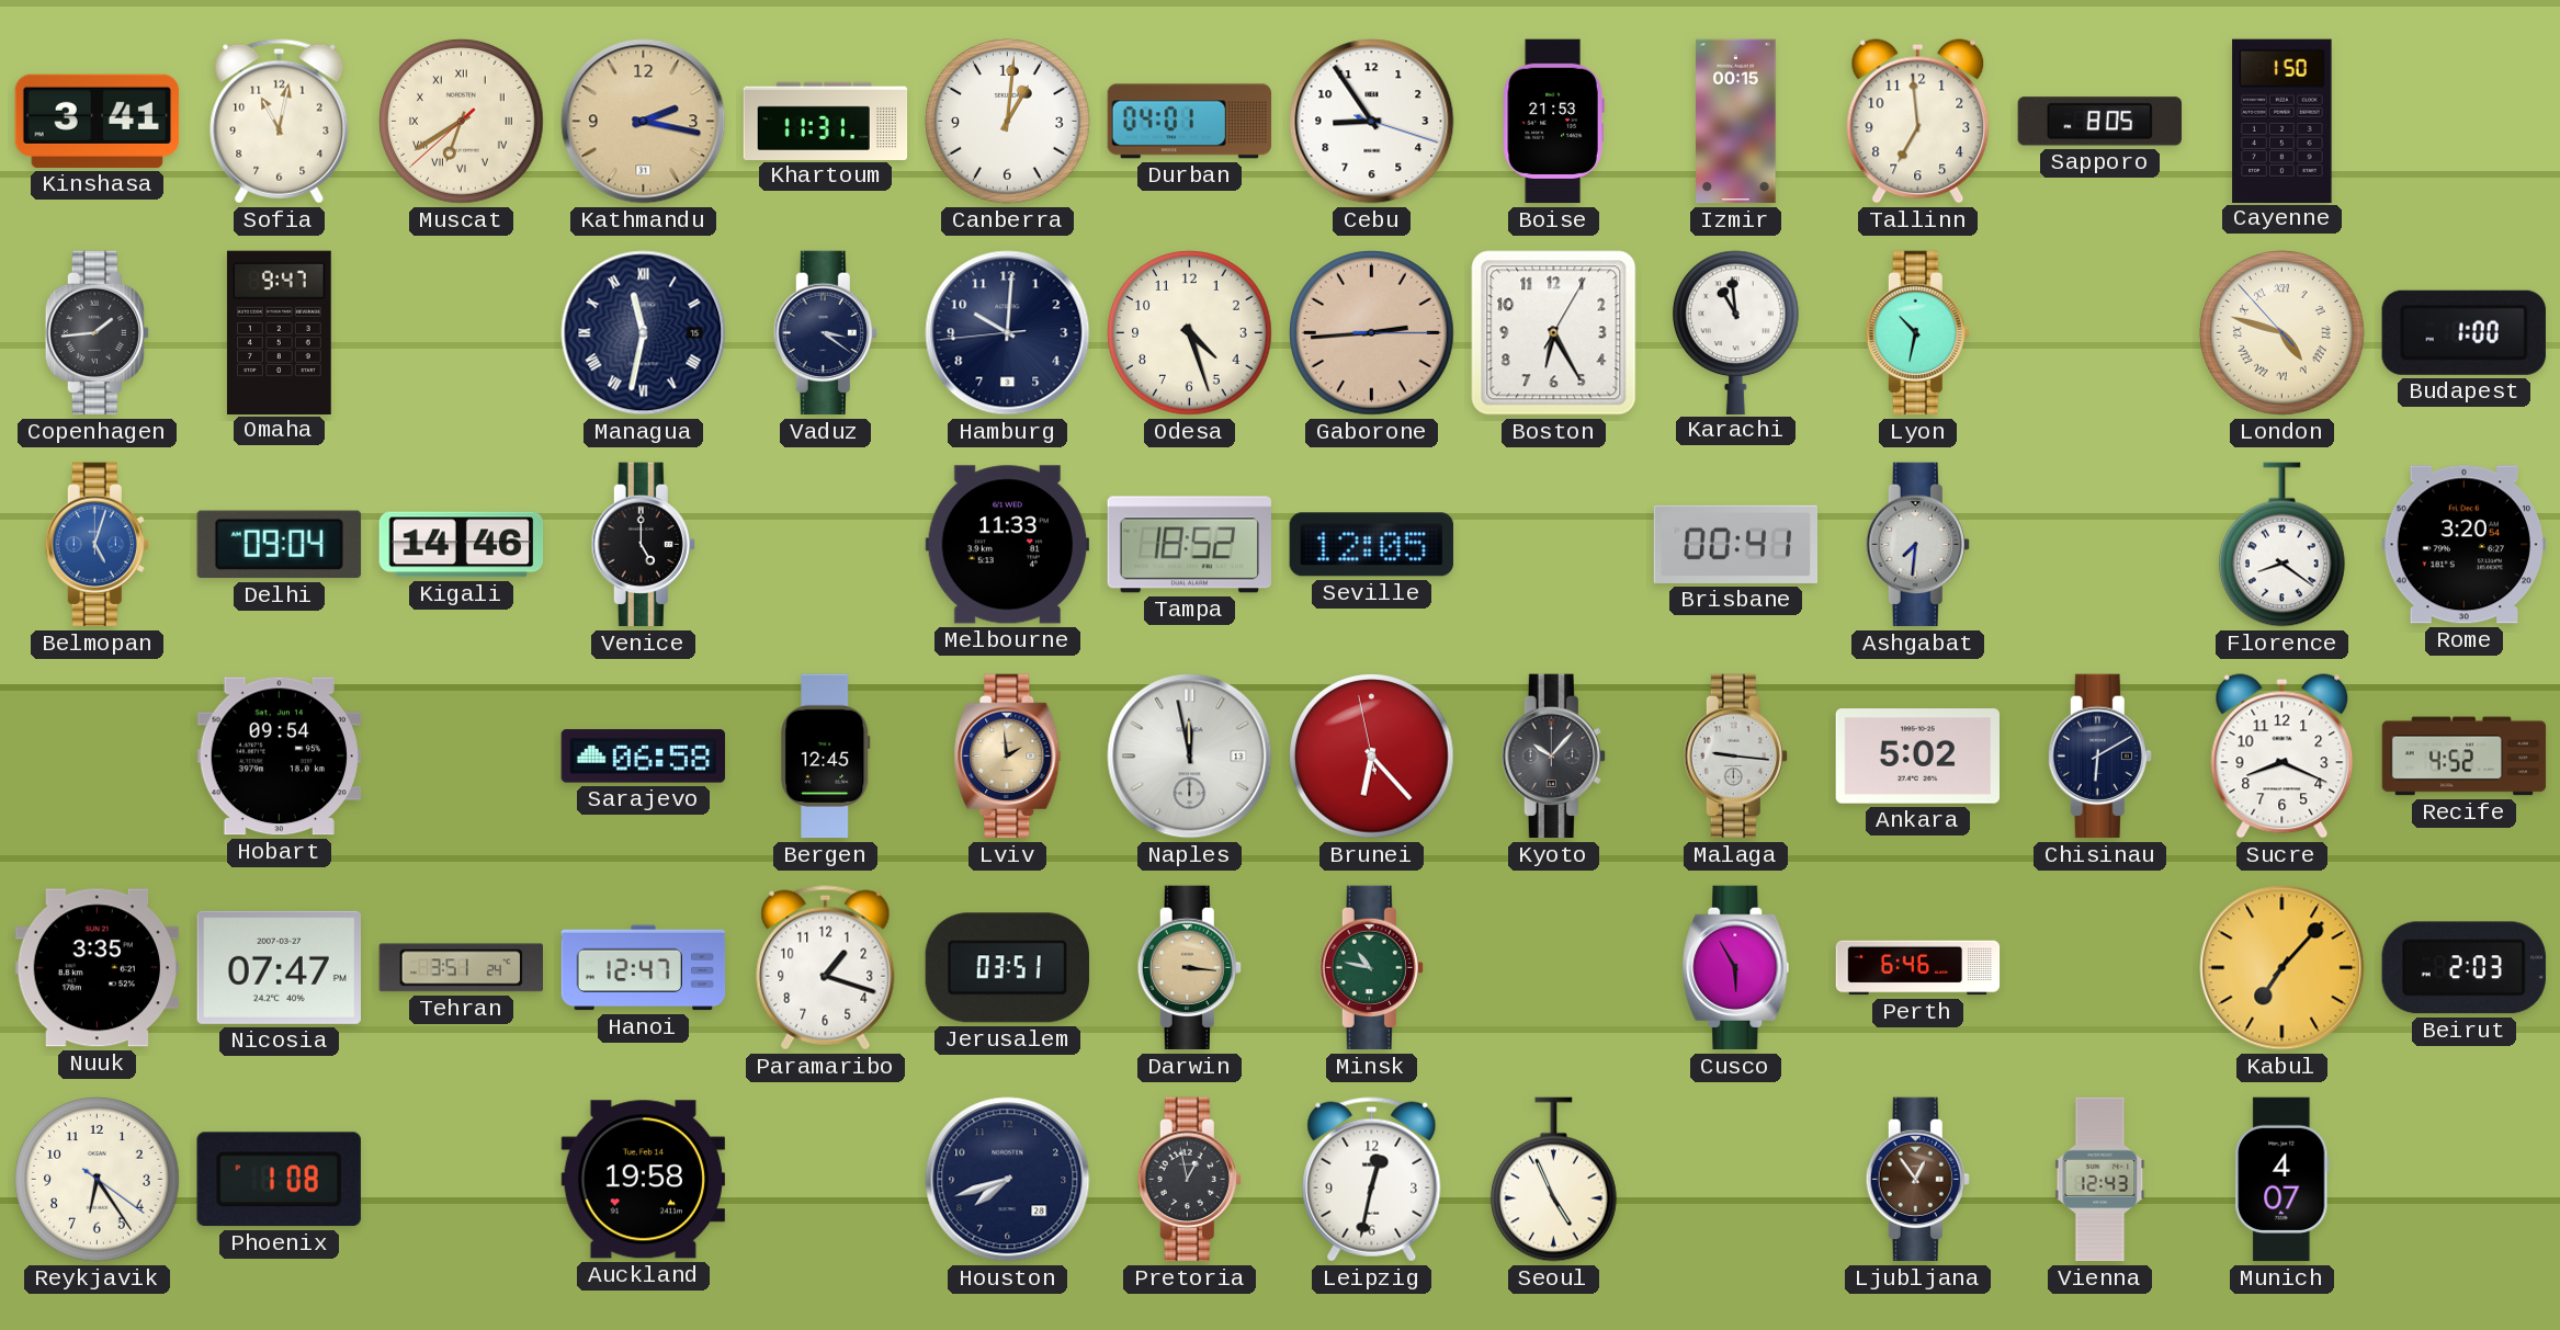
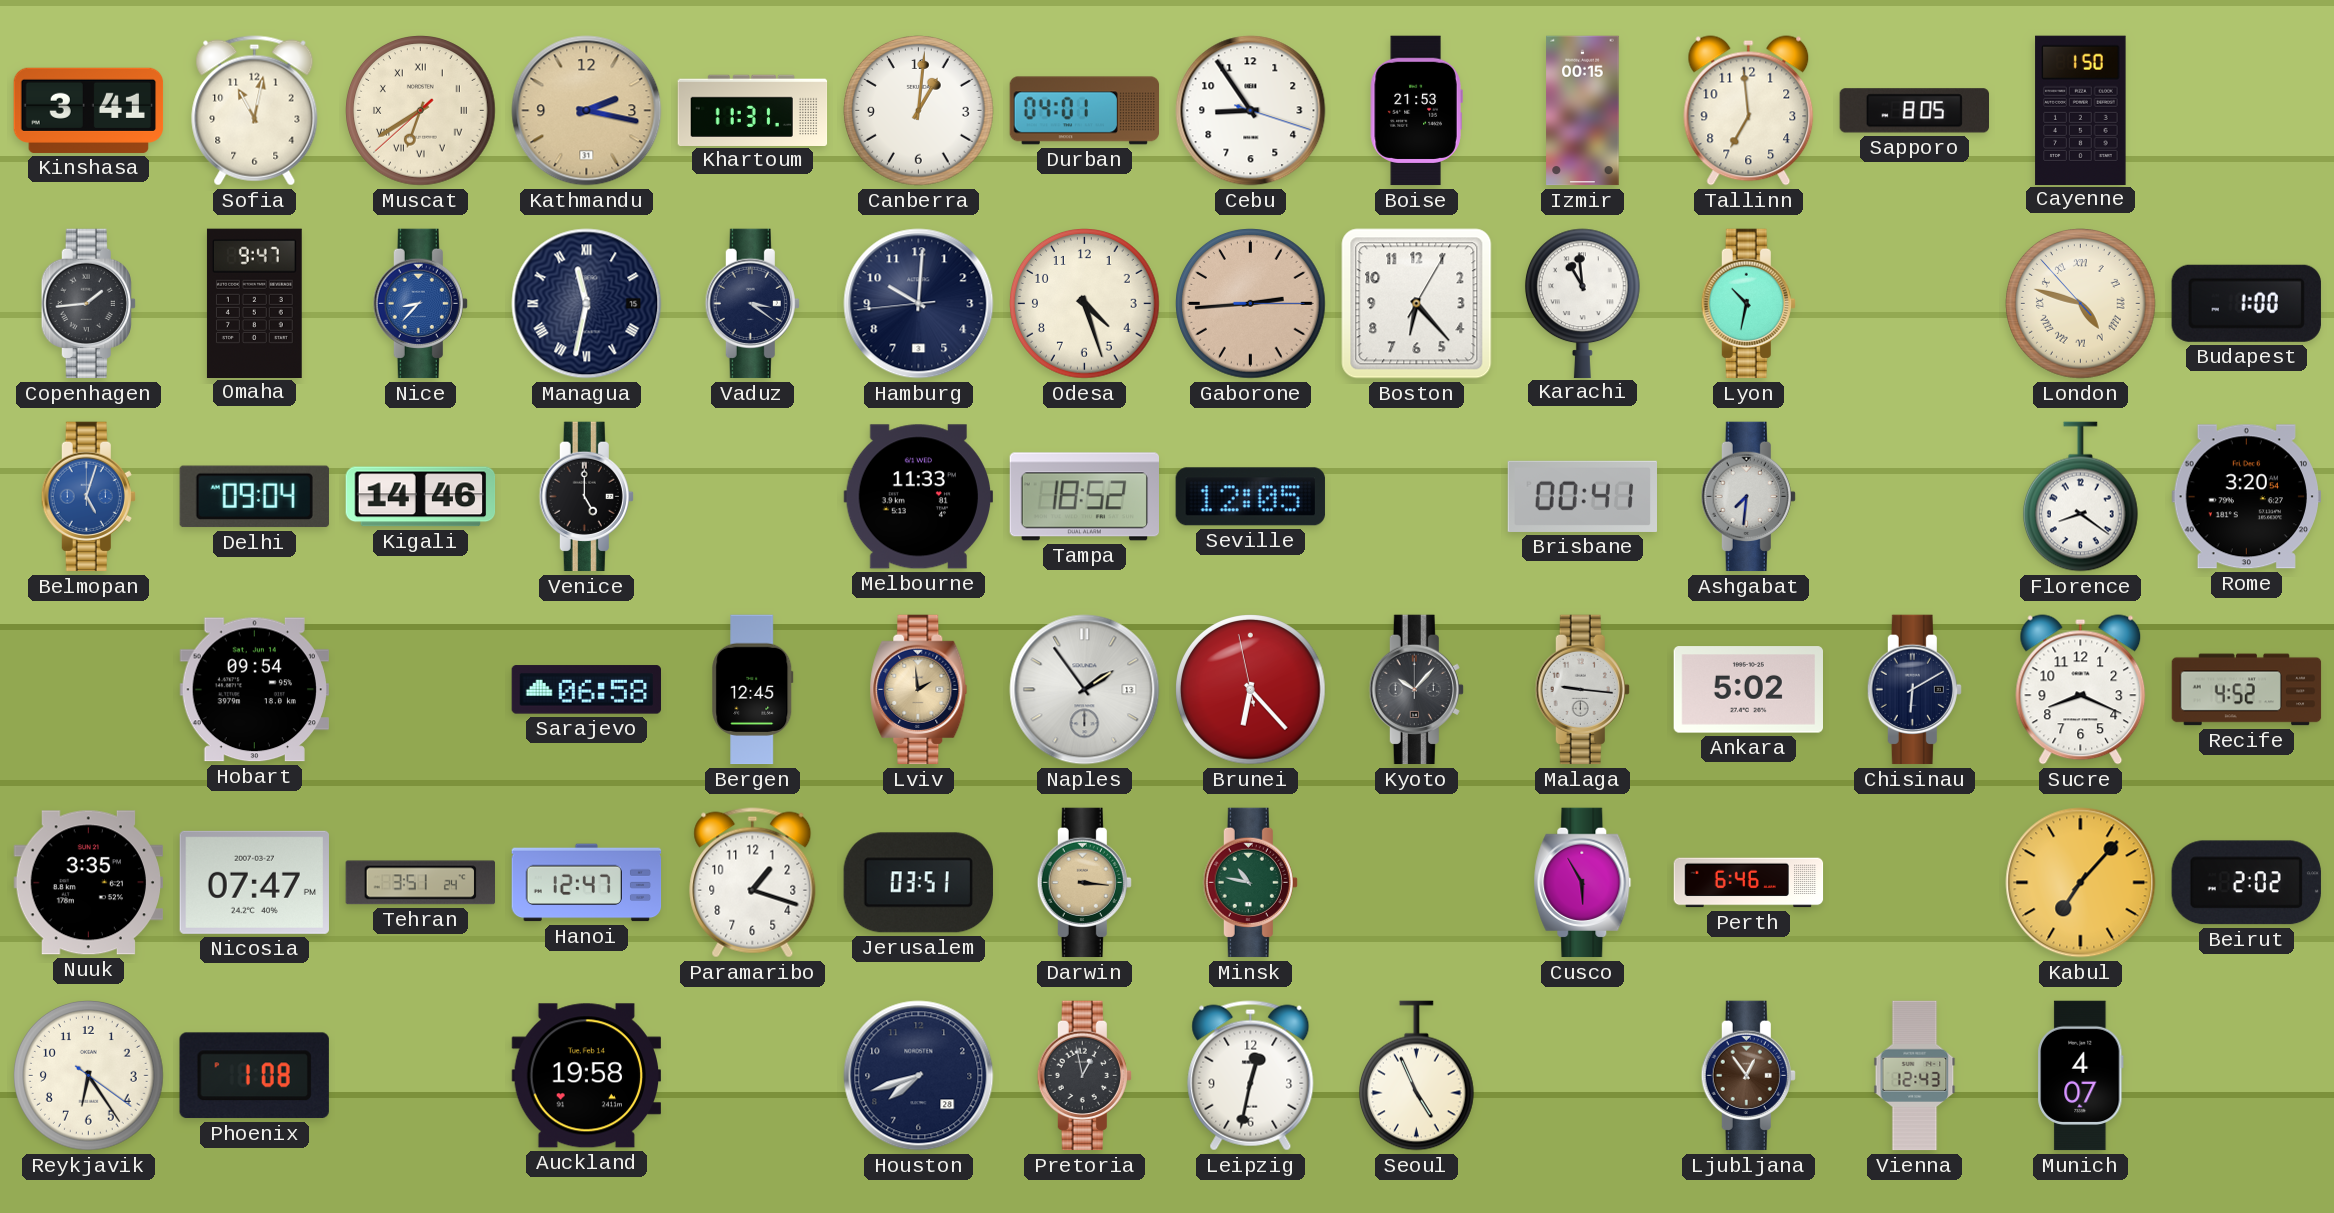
Nice: none -> 8:37 (420, 304)
Boston: 6:25 -> 6:23 (1417, 304)
Naples: 11:58 -> 1:54 (1085, 690)
Beirut: 2:03 -> 2:02 (2246, 883)
